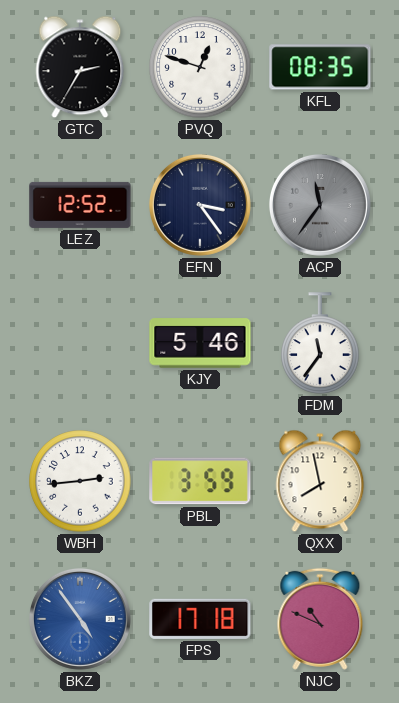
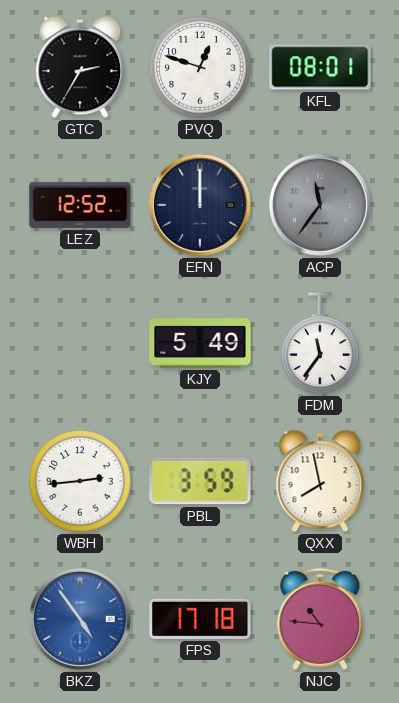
KFL: 08:35 -> 08:01 (320, 67)
EFN: 3:24 -> 12:00 (200, 205)
KJY: 5:46 -> 5:49 (200, 343)
NJC: 10:49 -> 10:46 (320, 619)
